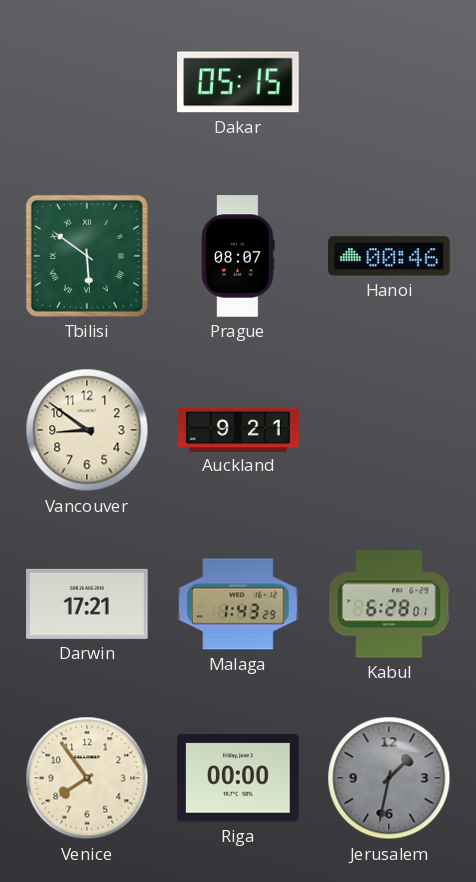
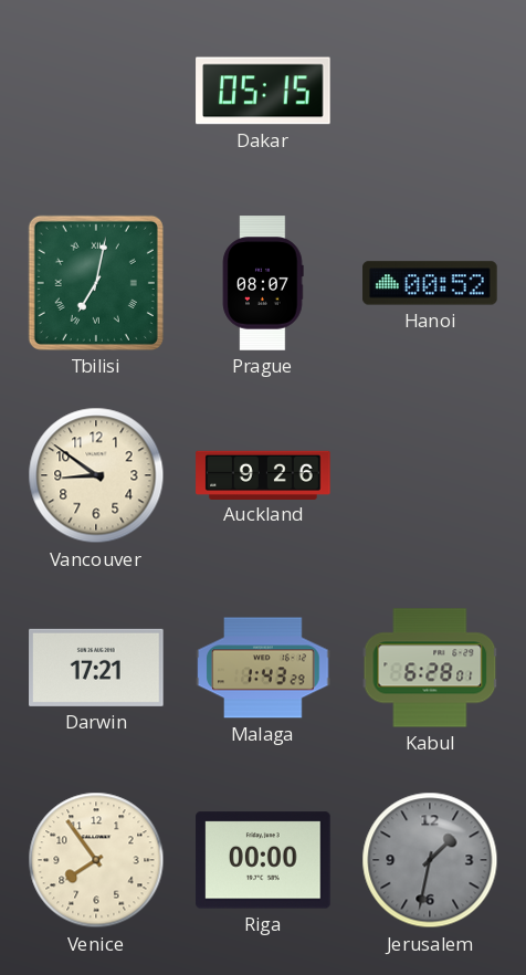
Tbilisi: 5:51 -> 7:02 (96, 283)
Hanoi: 00:46 -> 00:52 (430, 283)
Auckland: 9:21 -> 9:26 (263, 474)
